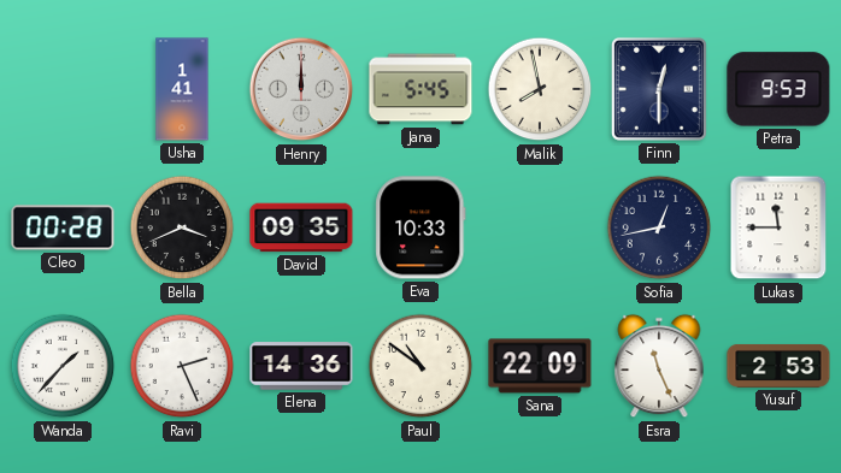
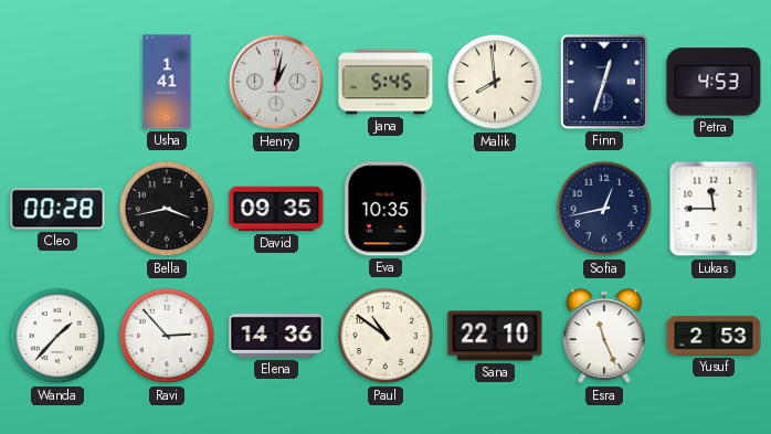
Henry: 12:00 -> 1:02 (276, 82)
Malik: 7:58 -> 7:59 (495, 82)
Finn: 12:30 -> 12:33 (604, 82)
Petra: 9:53 -> 4:53 (714, 82)
Bella: 3:41 -> 3:43 (167, 209)
Eva: 10:33 -> 10:35 (385, 209)
Ravi: 2:26 -> 2:53 (167, 336)
Sana: 22:09 -> 22:10 (495, 336)
